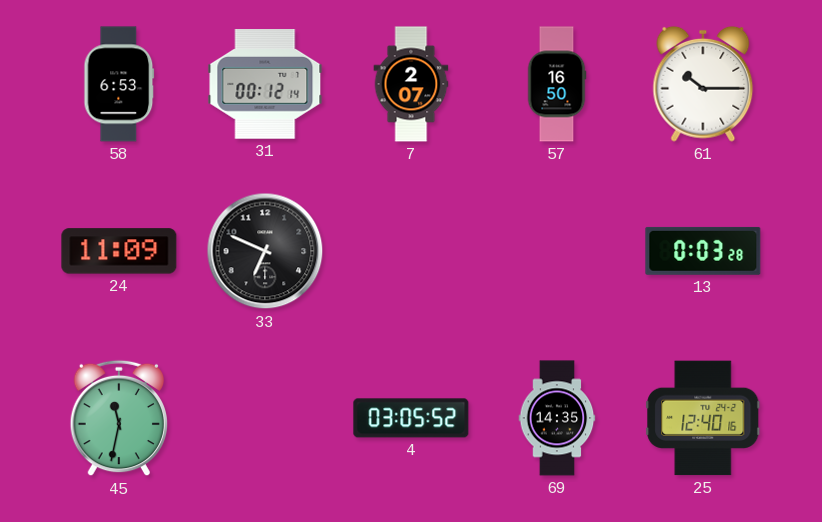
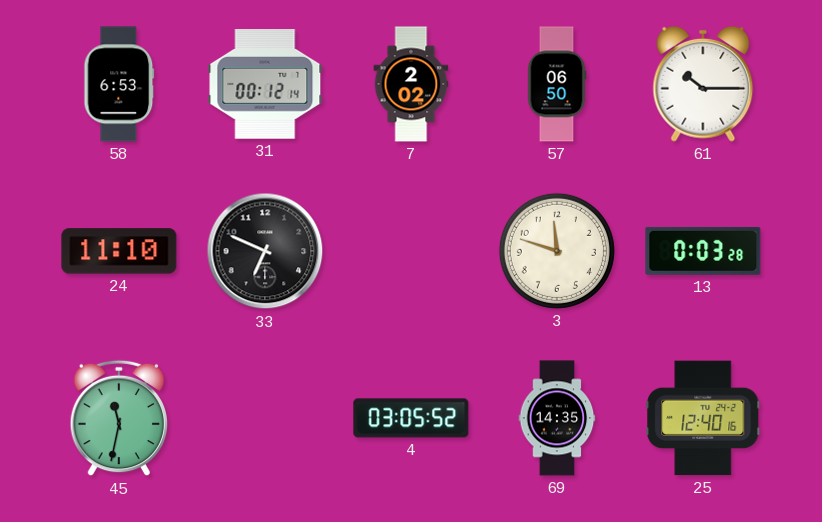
7: 2:07 -> 2:02 (411, 84)
57: 16:50 -> 06:50 (557, 84)
24: 11:09 -> 11:10 (119, 251)
3: none -> 11:48 (557, 251)
